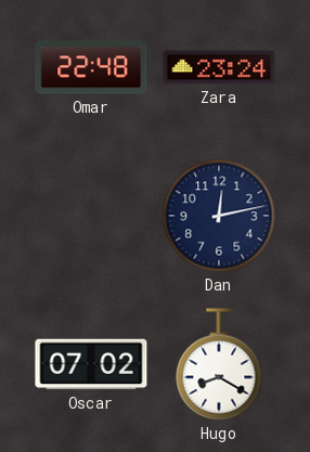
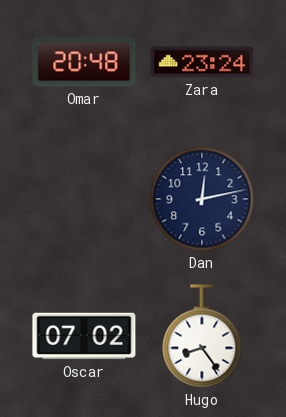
Omar: 22:48 -> 20:48 (84, 62)
Hugo: 8:20 -> 8:24 (202, 336)
